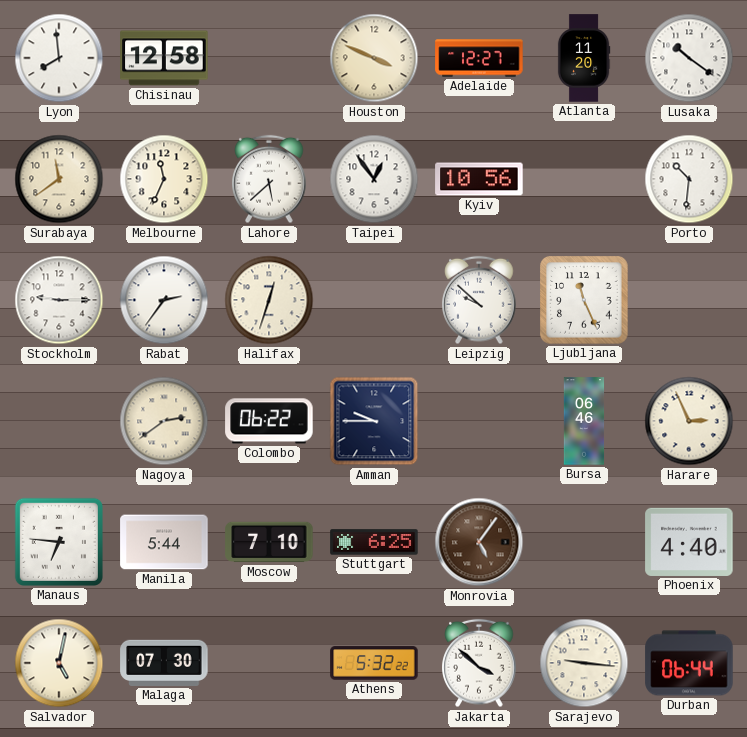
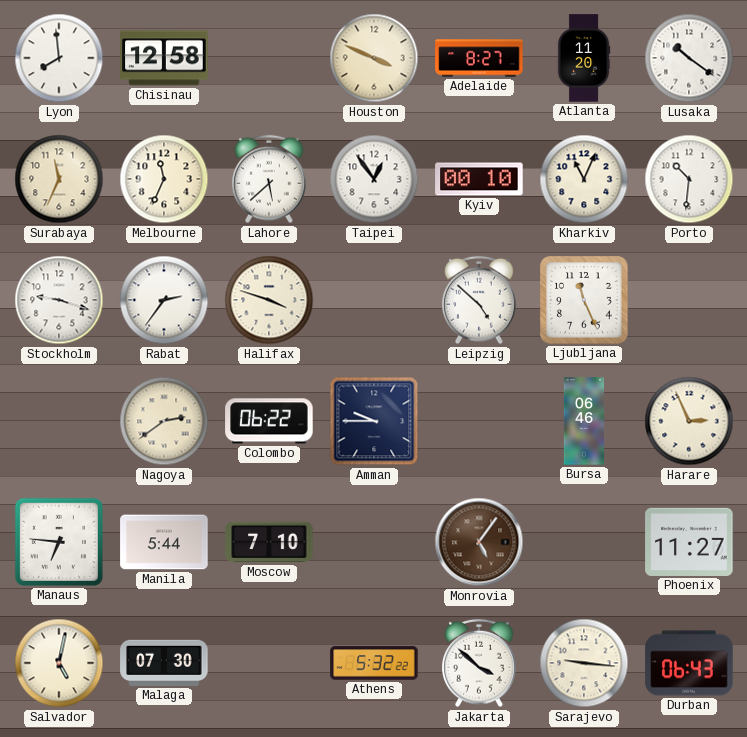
Adelaide: 12:27 -> 8:27 (479, 58)
Surabaya: 11:39 -> 11:34 (59, 179)
Kyiv: 10:56 -> 00:10 (479, 179)
Kharkiv: none -> 11:04 (584, 179)
Stockholm: 9:15 -> 9:18 (59, 300)
Halifax: 12:33 -> 3:48 (269, 300)
Leipzig: 9:52 -> 4:52 (479, 300)
Stuttgart: 6:25 -> none (374, 542)
Phoenix: 4:40 -> 11:27 (689, 542)
Durban: 06:44 -> 06:43 (689, 663)
